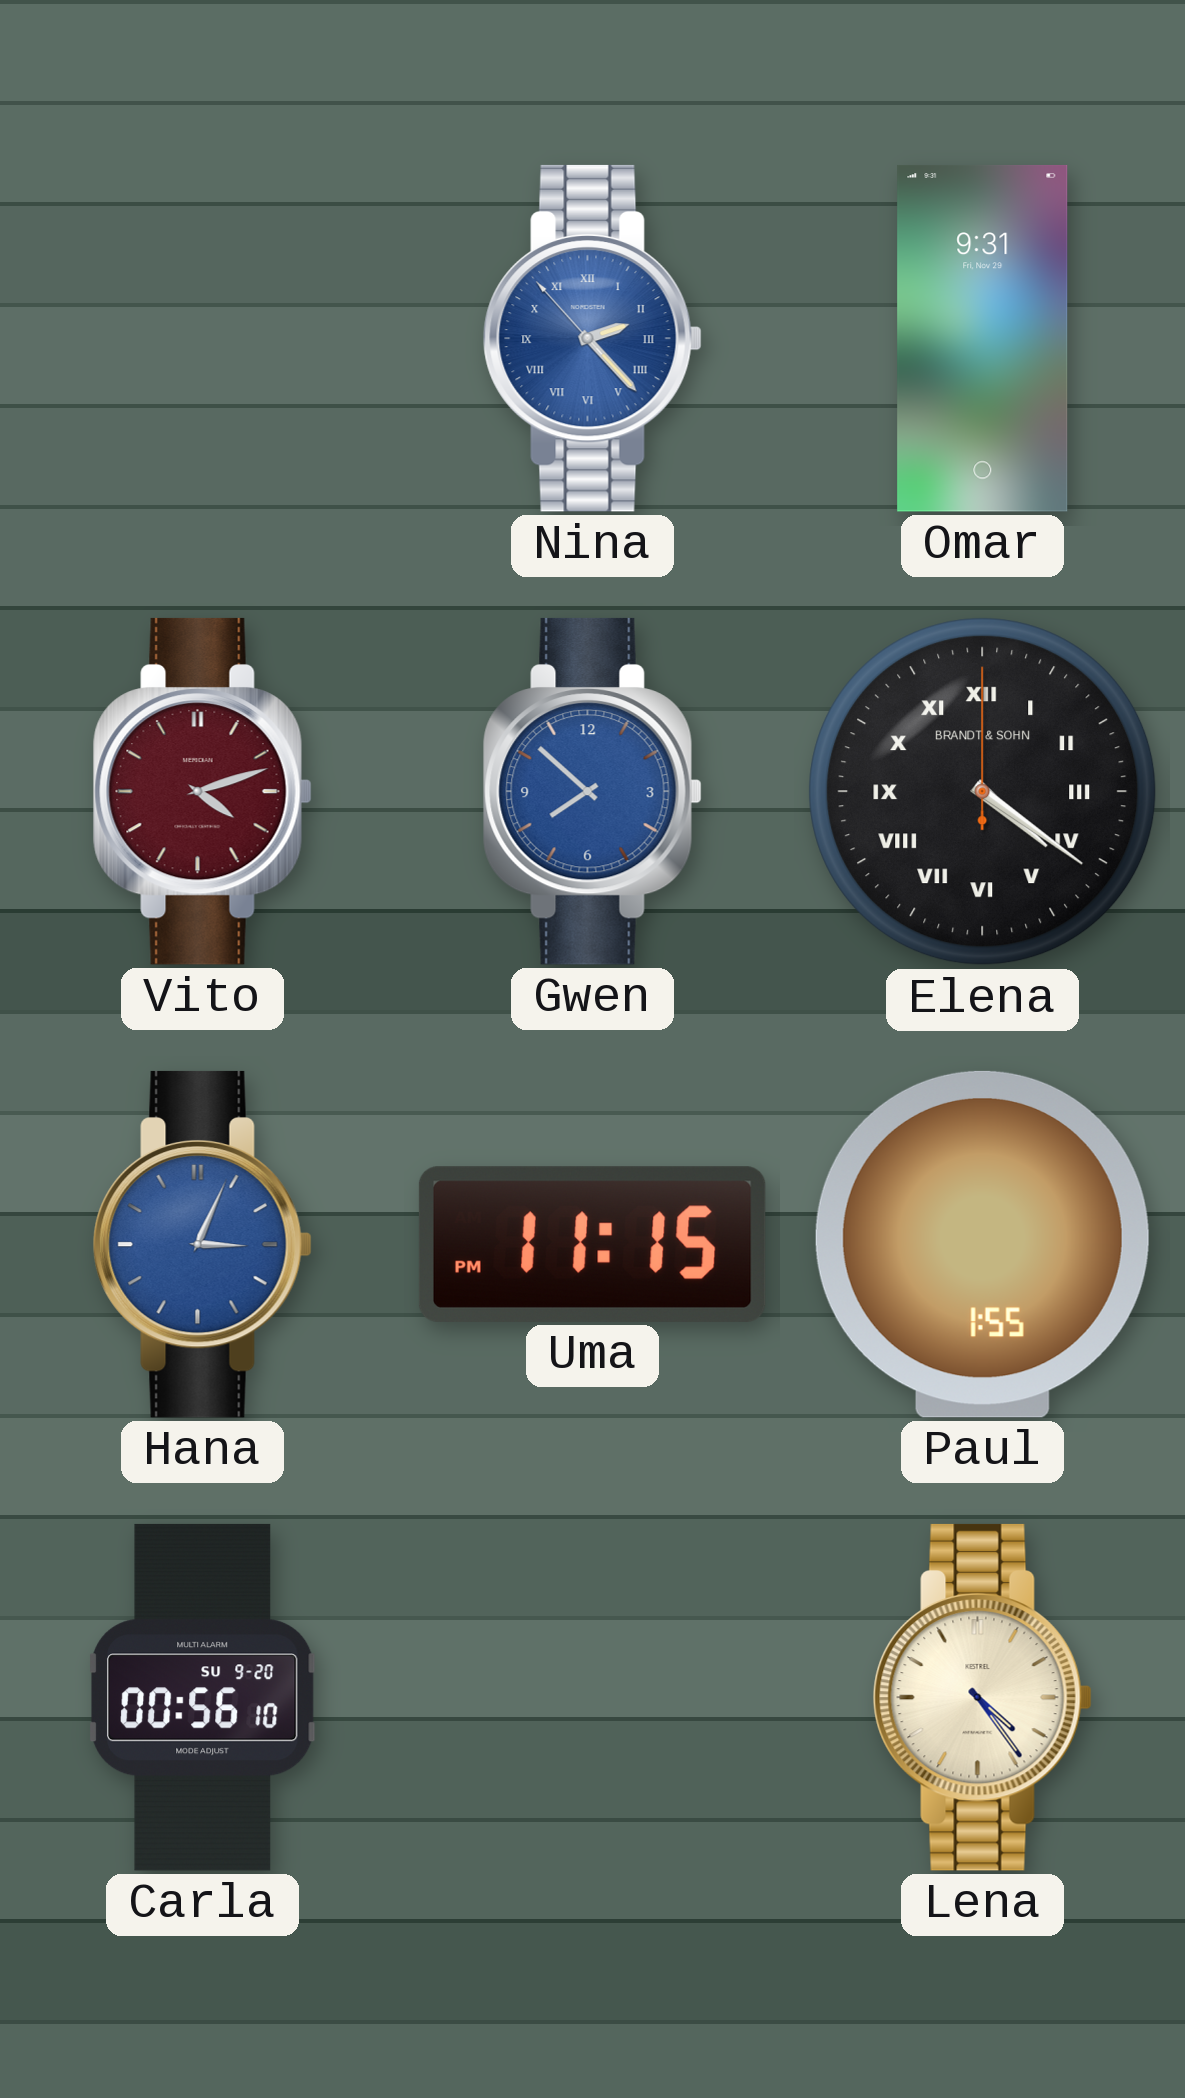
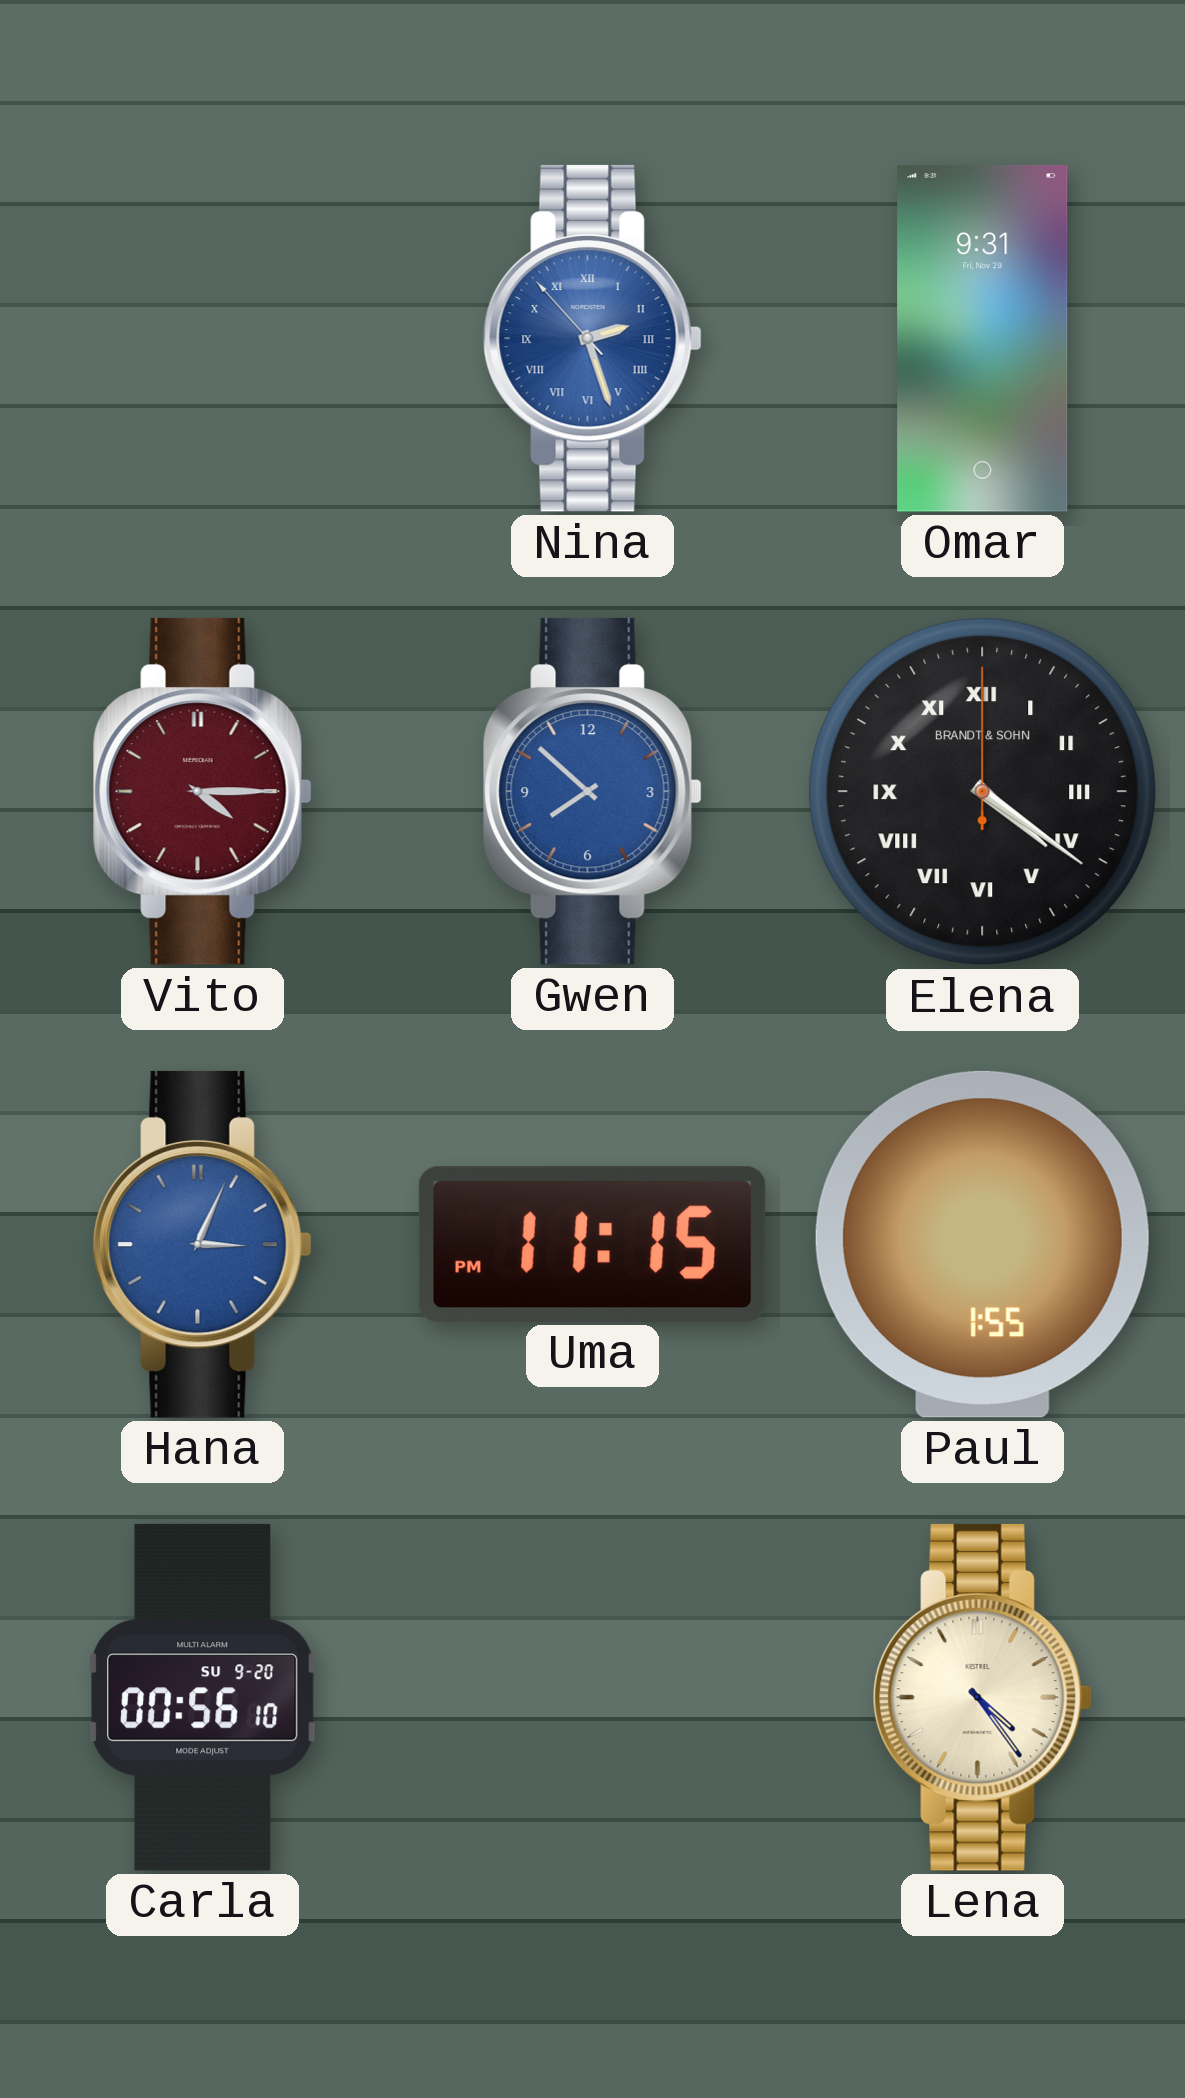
Nina: 2:22 -> 2:26 (592, 338)
Vito: 4:12 -> 4:15 (202, 791)
